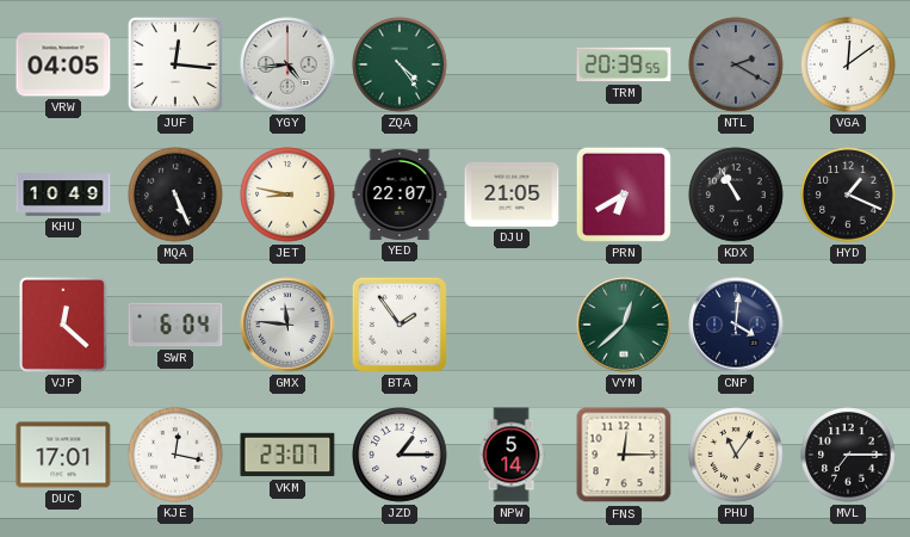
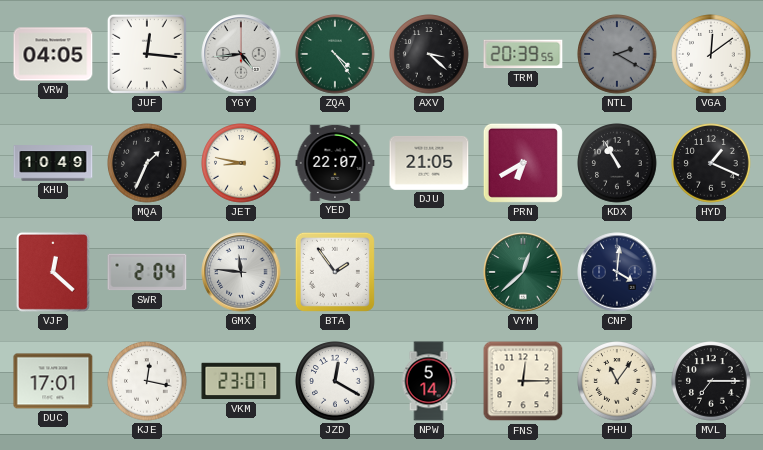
AXV: none -> 3:22 (429, 54)
MQA: 5:26 -> 1:34 (147, 163)
SWR: 6:04 -> 2:04 (147, 272)
JZD: 1:15 -> 12:20 (335, 381)
